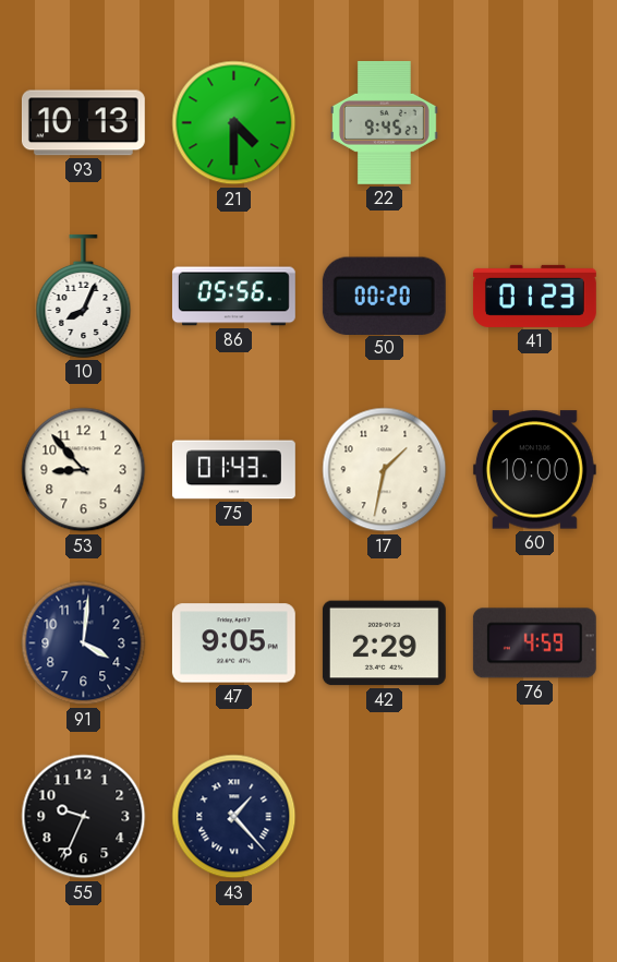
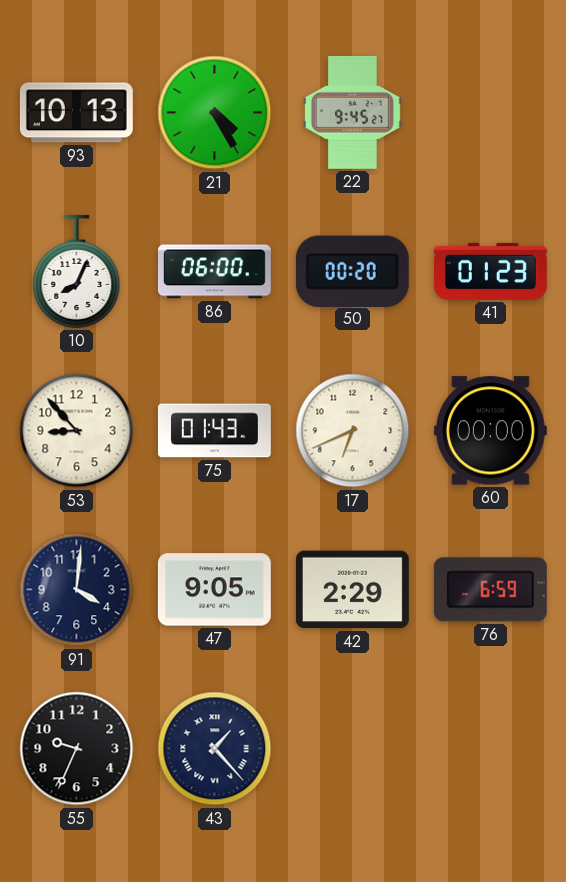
21: 4:30 -> 4:25 (215, 113)
86: 05:56 -> 06:00 (214, 272)
17: 1:32 -> 6:41 (353, 431)
60: 10:00 -> 00:00 (490, 431)
76: 4:59 -> 6:59 (490, 590)
